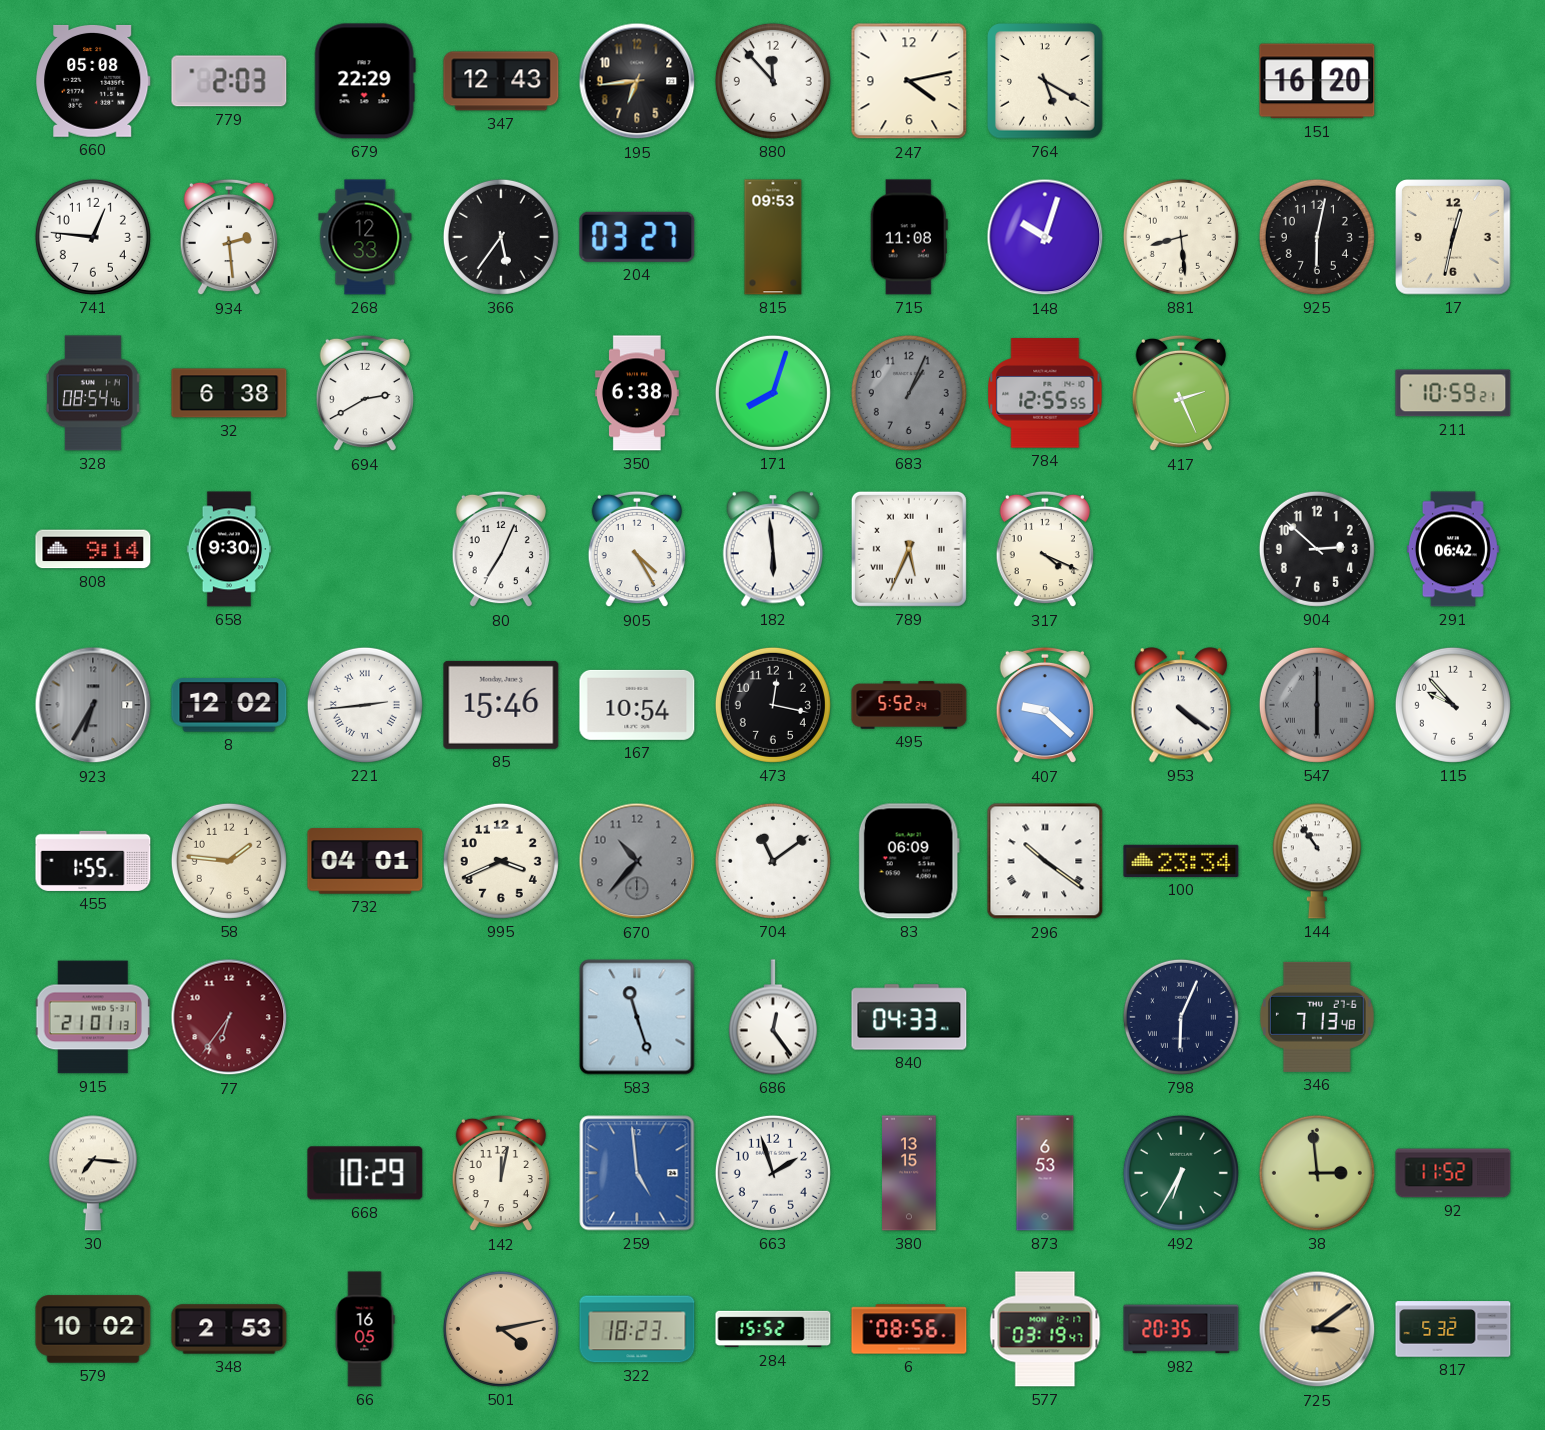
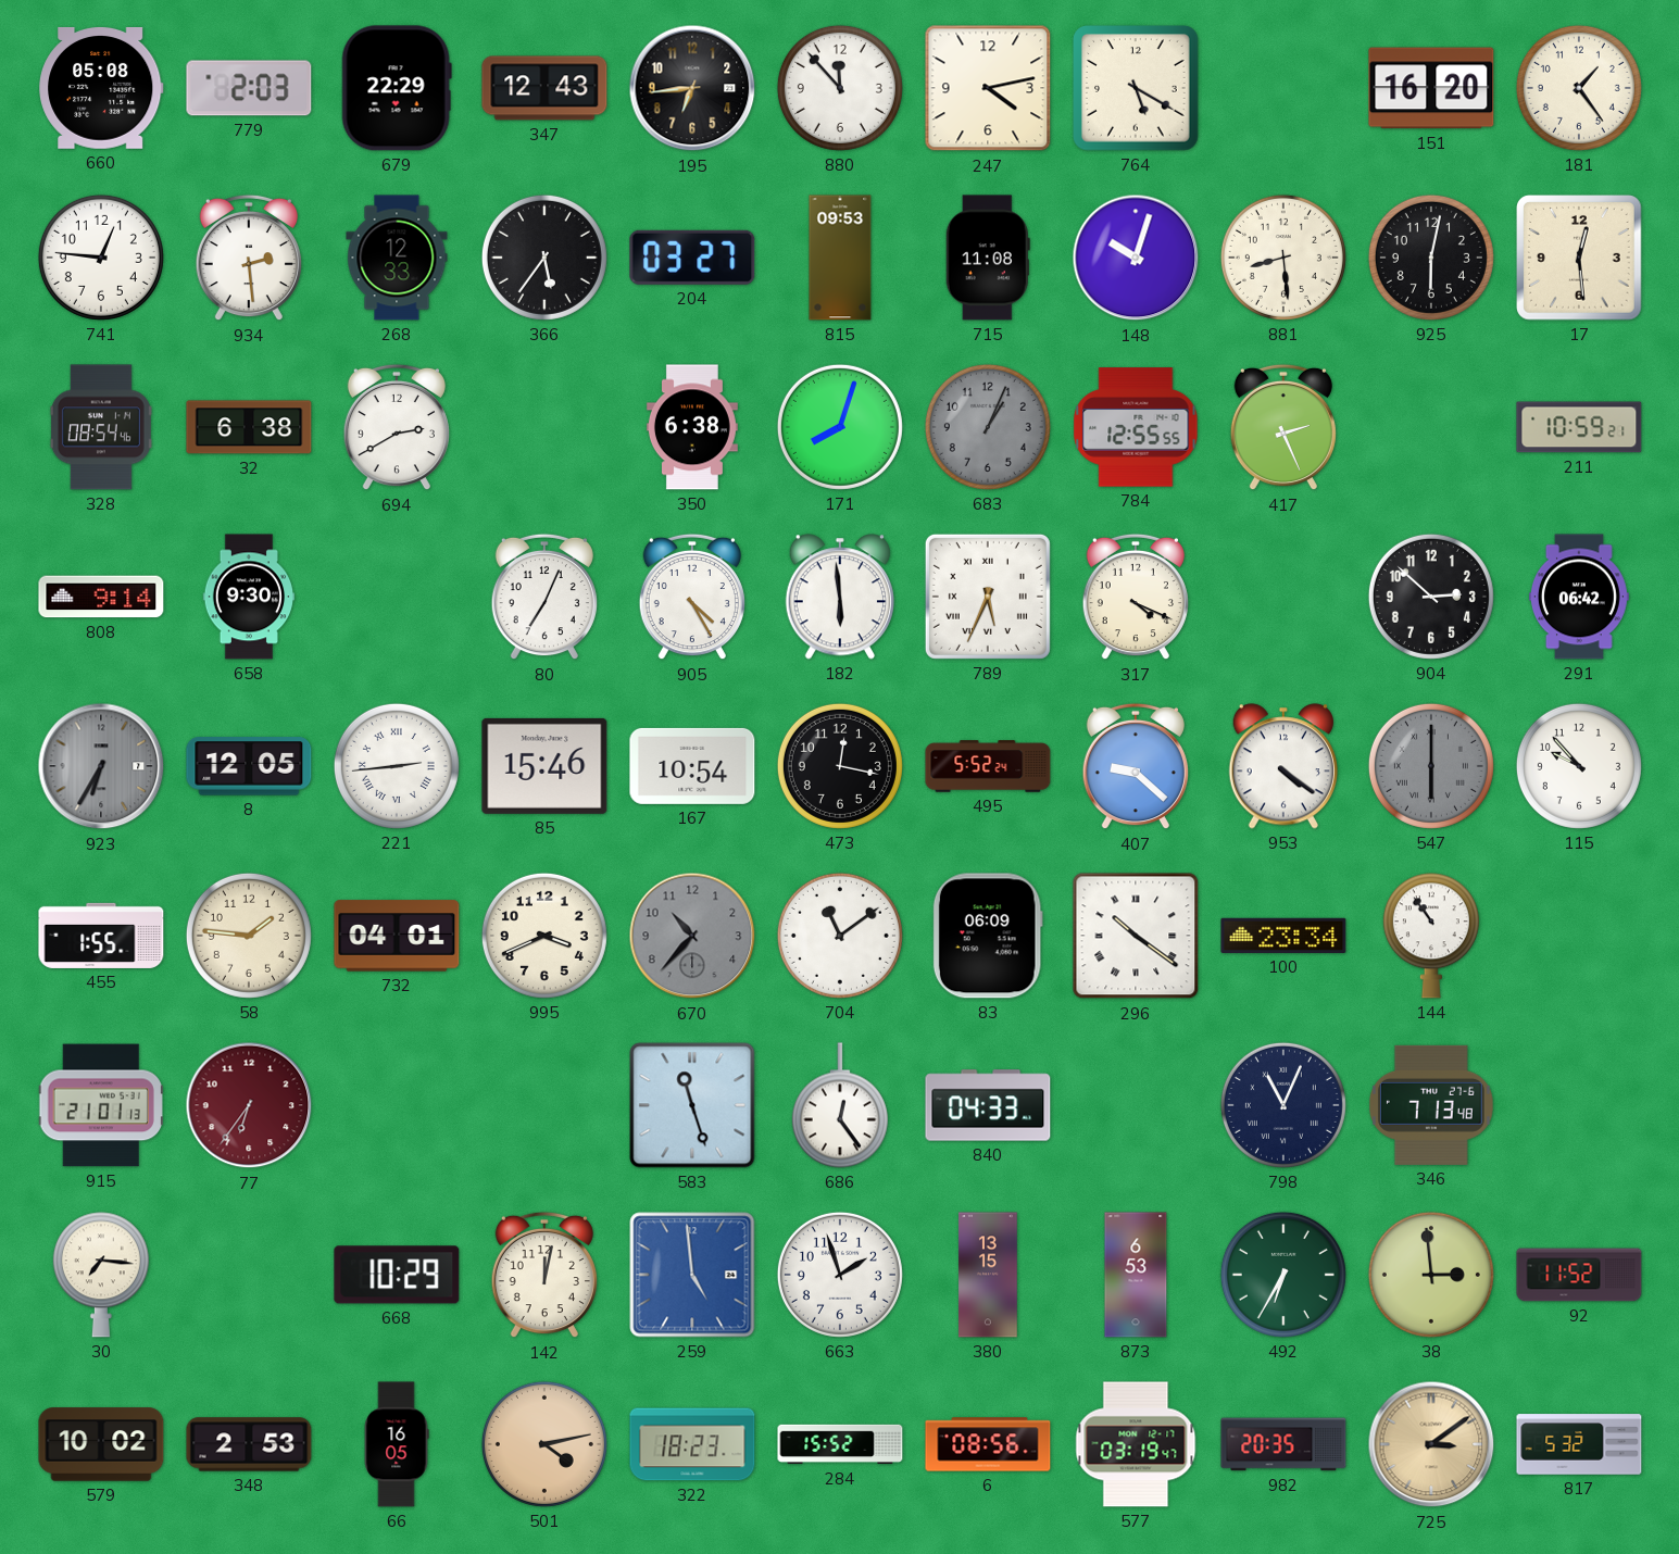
181: none -> 1:24 (1579, 88)
17: 12:32 -> 12:29 (1580, 259)
8: 12:02 -> 12:05 (249, 766)
798: 6:04 -> 11:04 (1283, 1105)
